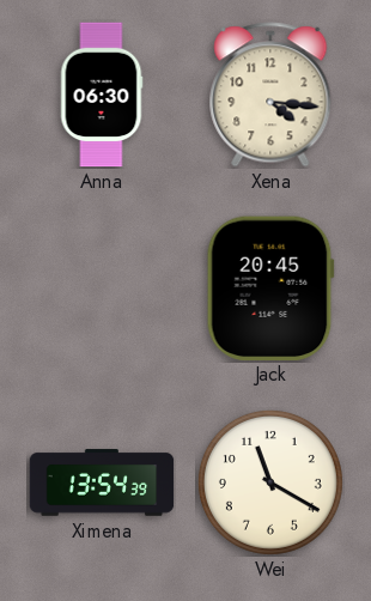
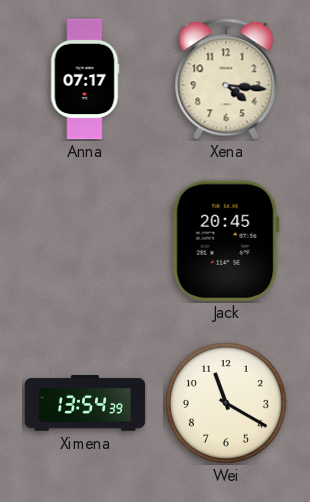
Anna: 06:30 -> 07:17 (85, 79)
